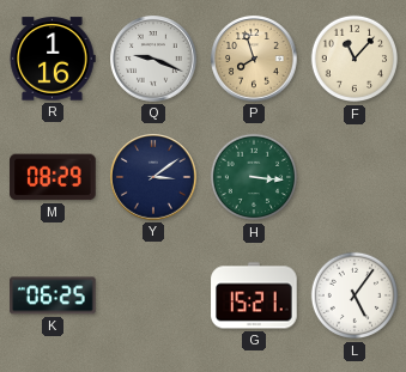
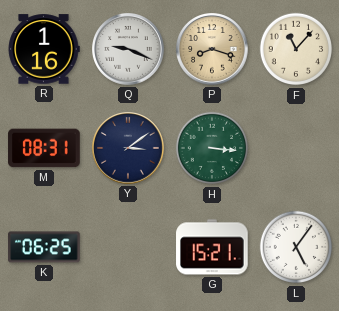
P: 7:57 -> 8:18 (213, 50)
M: 08:29 -> 08:31 (44, 148)
